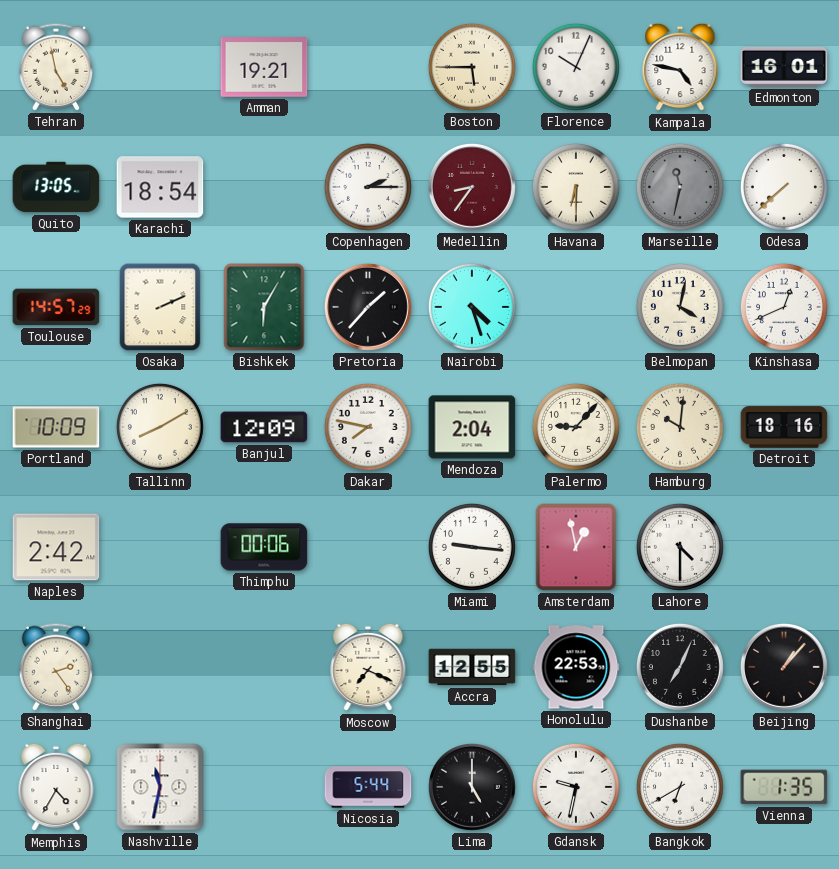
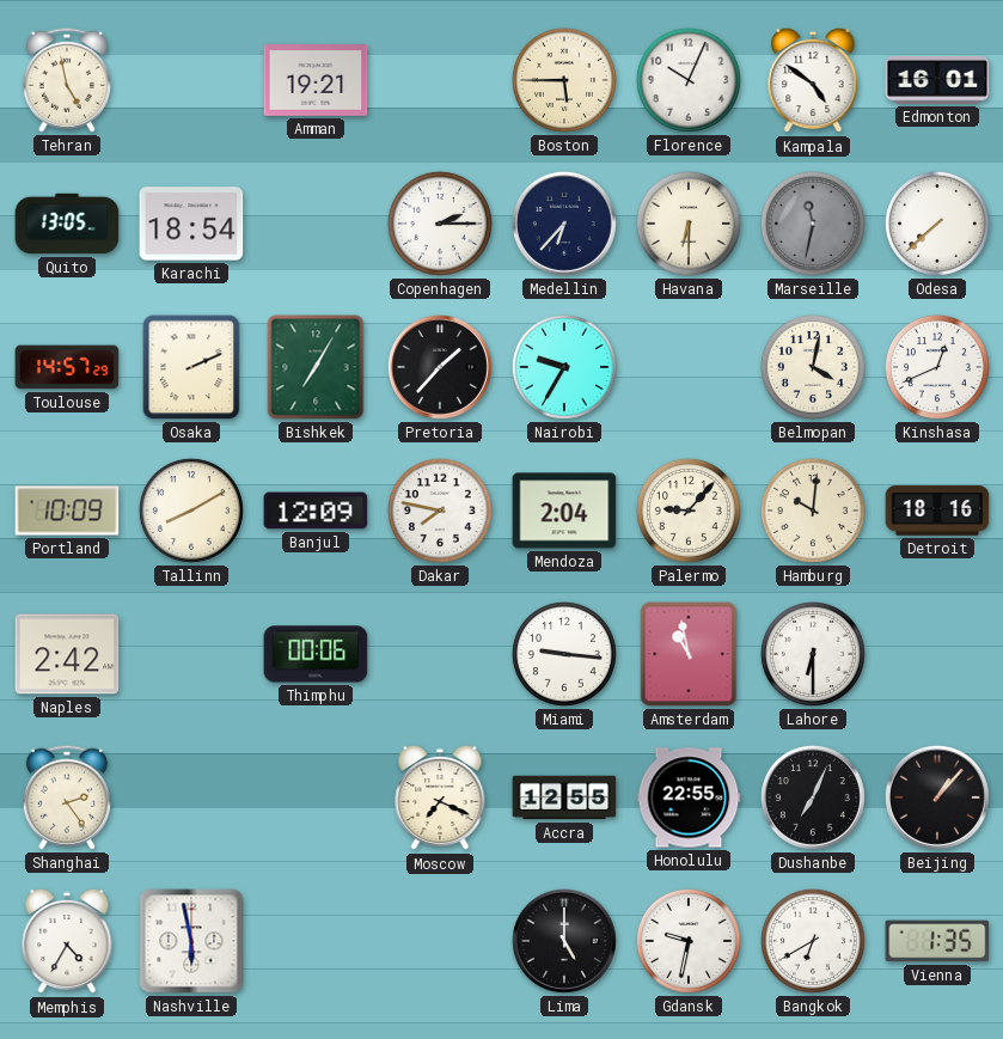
Kampala: 4:47 -> 4:51 (813, 80)
Medellin: 8:36 -> 6:37 (564, 224)
Medellin dial: burgundy -> navy (564, 224)
Bishkek: 6:05 -> 7:05 (316, 367)
Nairobi: 4:27 -> 9:35 (564, 367)
Amsterdam: 12:58 -> 10:58 (689, 654)
Lahore: 4:30 -> 6:30 (813, 654)
Honolulu: 22:53 -> 22:55 (689, 797)
Nashville: 11:32 -> 5:58 (191, 941)
Nicosia: 5:44 -> none (368, 787)
